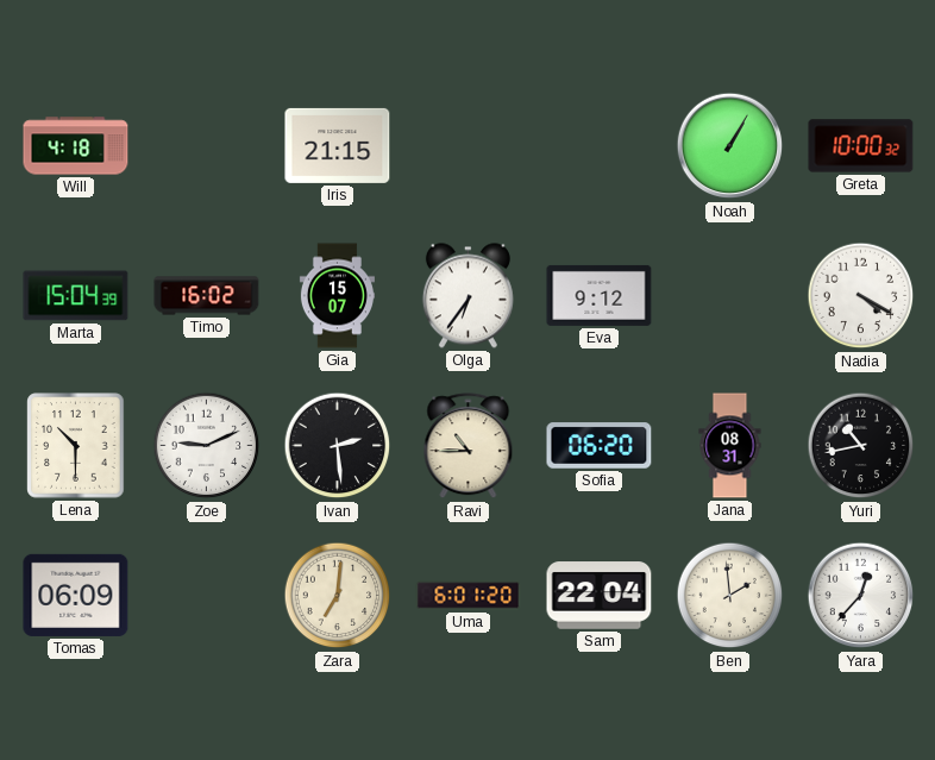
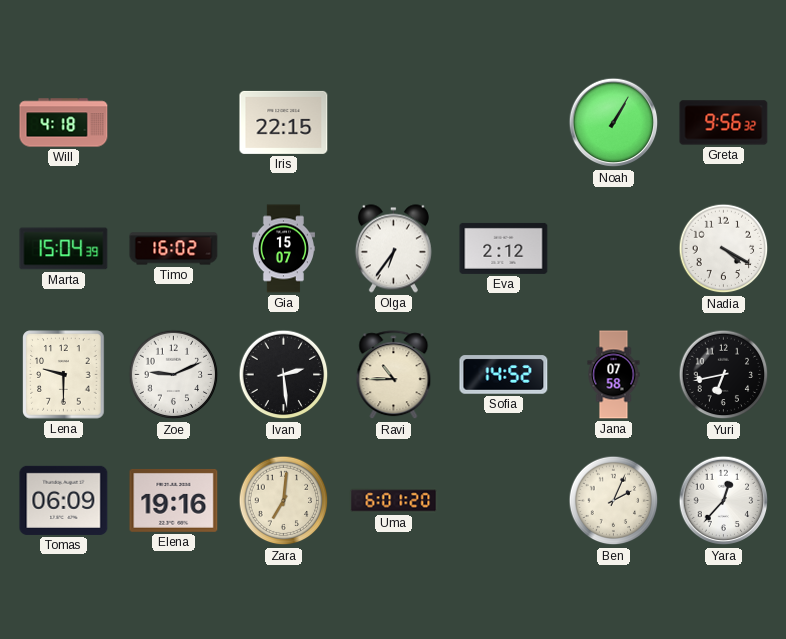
Iris: 21:15 -> 22:15 (284, 122)
Greta: 10:00 -> 9:56 (724, 123)
Eva: 9:12 -> 2:12 (504, 248)
Lena: 10:30 -> 9:30 (64, 375)
Sofia: 06:20 -> 14:52 (504, 375)
Jana: 08:31 -> 07:58 (614, 375)
Yuri: 10:43 -> 6:43 (724, 375)
Elena: none -> 19:16 (174, 500)
Sam: 22:04 -> none (600, 596)
Ben: 1:59 -> 2:04 (614, 501)
